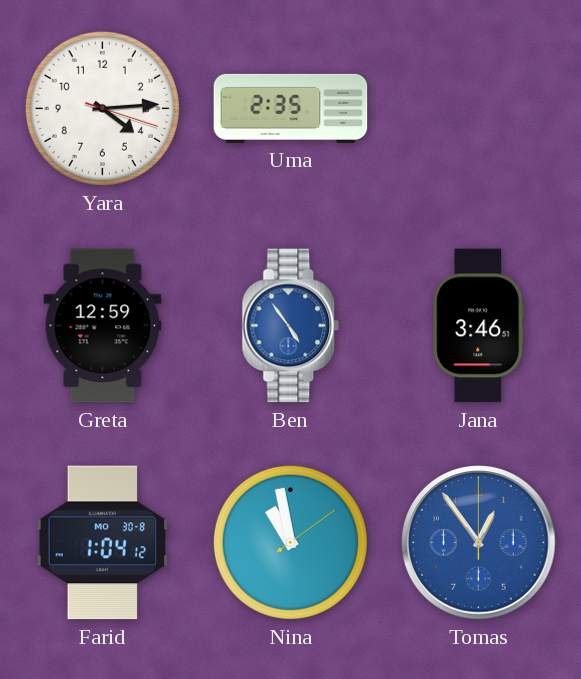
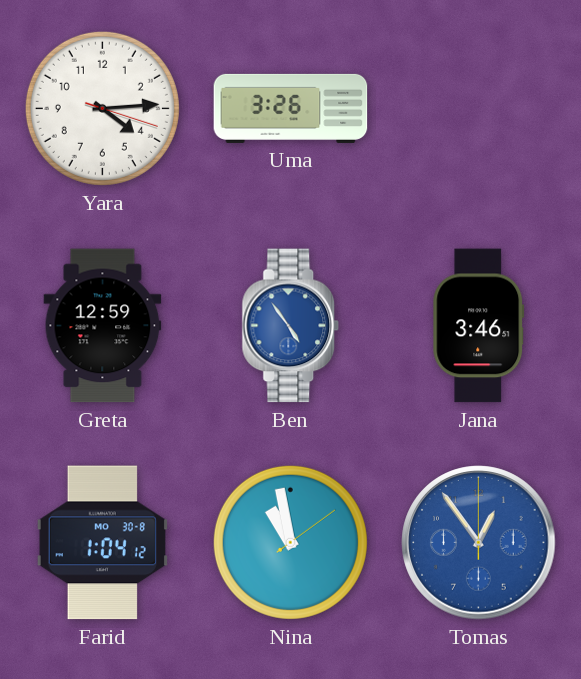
Uma: 2:35 -> 3:26 (291, 108)
